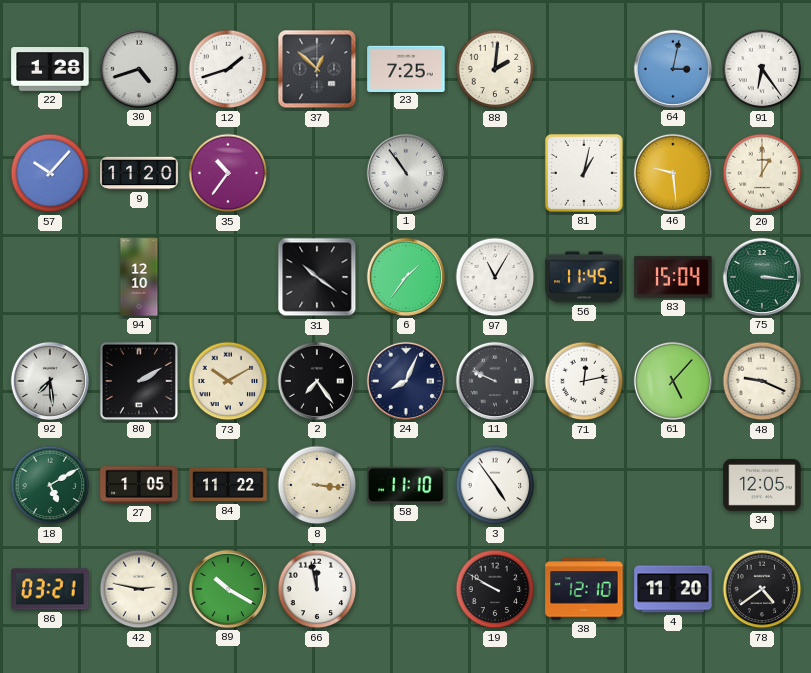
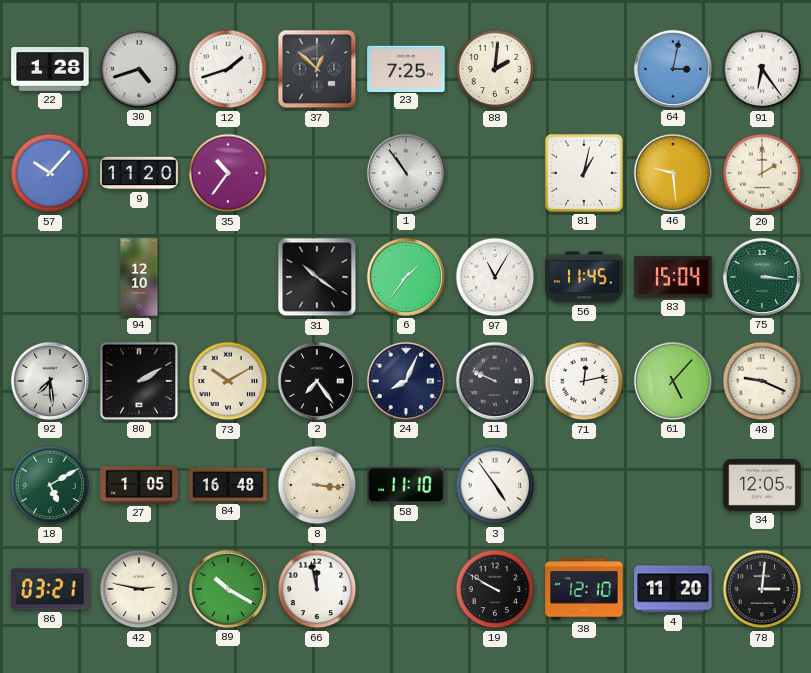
20: 1:00 -> 2:00 (762, 173)
84: 11:22 -> 16:48 (228, 485)
78: 4:39 -> 3:01 (762, 589)
